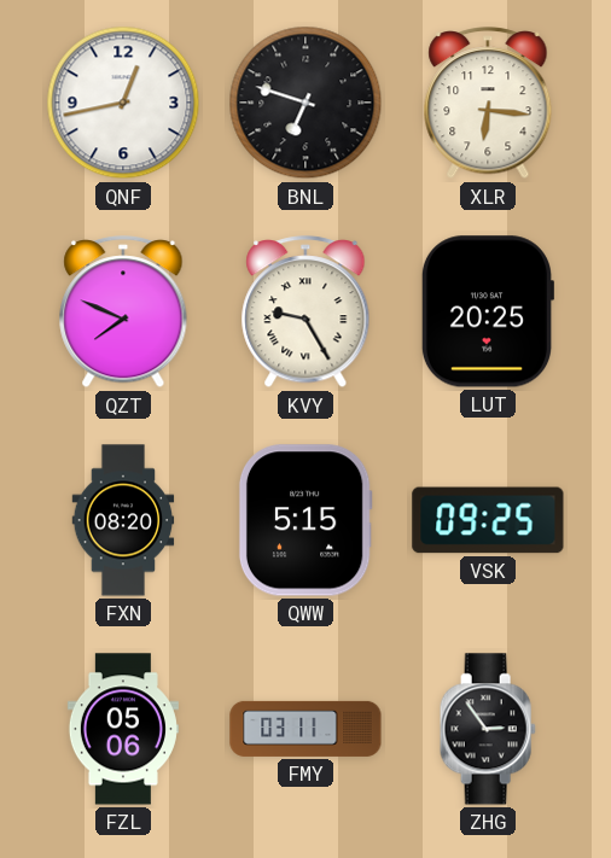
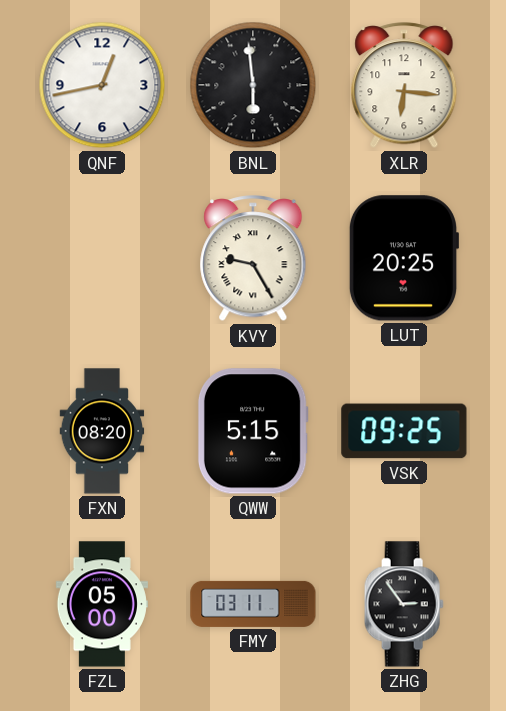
BNL: 6:48 -> 5:59 (253, 85)
QZT: 7:49 -> none (123, 313)
FZL: 05:06 -> 05:00 (102, 604)
